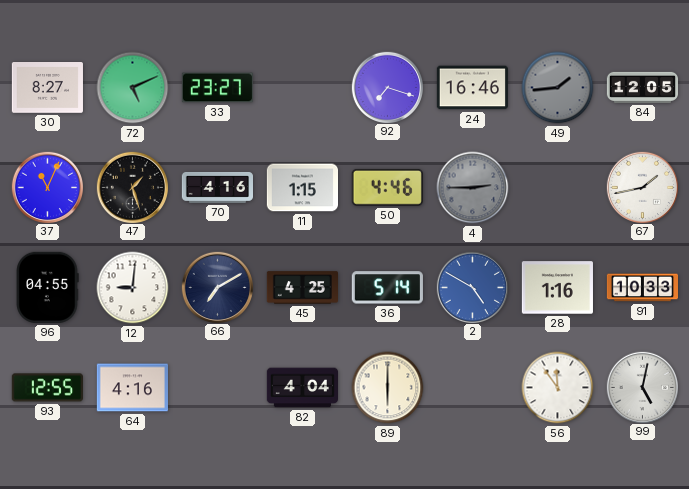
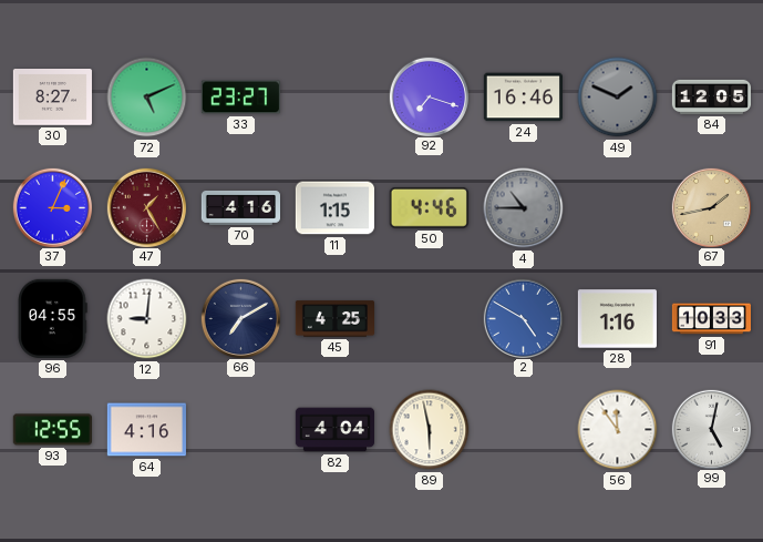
49: 1:44 -> 1:49 (618, 98)
37: 11:04 -> 3:04 (52, 207)
47: 1:27 -> 1:25 (146, 207)
47 dial: black -> burgundy (146, 207)
4: 2:45 -> 10:45 (524, 208)
67 dial: white -> champagne (711, 207)
36: 5:14 -> none (387, 288)
89: 6:00 -> 5:58 (430, 430)
